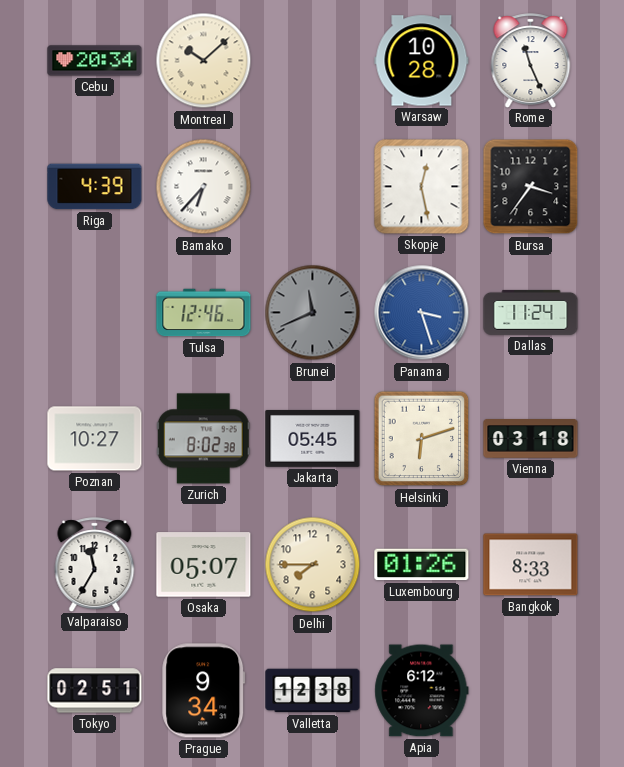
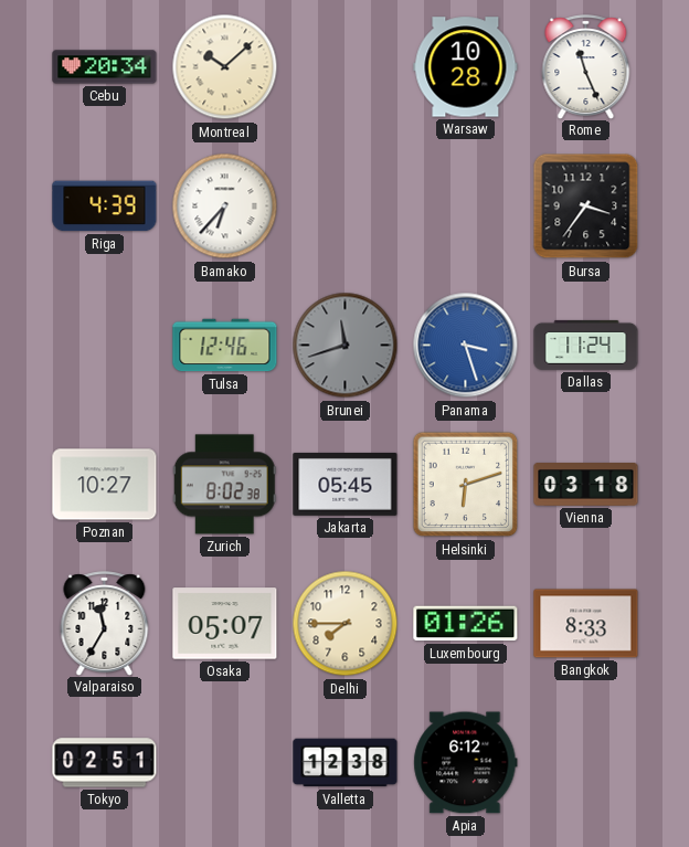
Skopje: 12:28 -> none (422, 187)
Brunei: 11:41 -> 11:42 (346, 346)
Prague: 9:34 -> none (204, 691)
